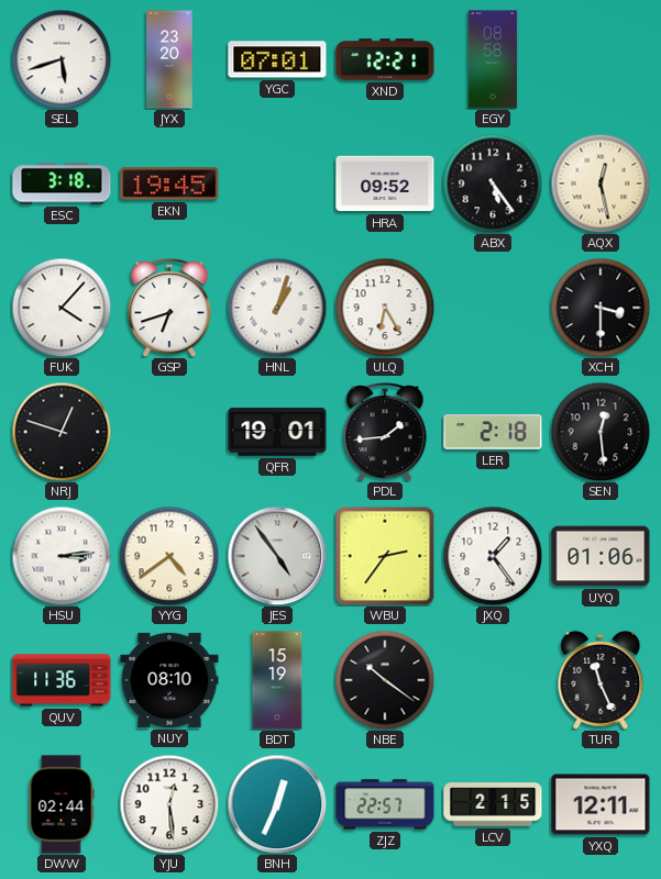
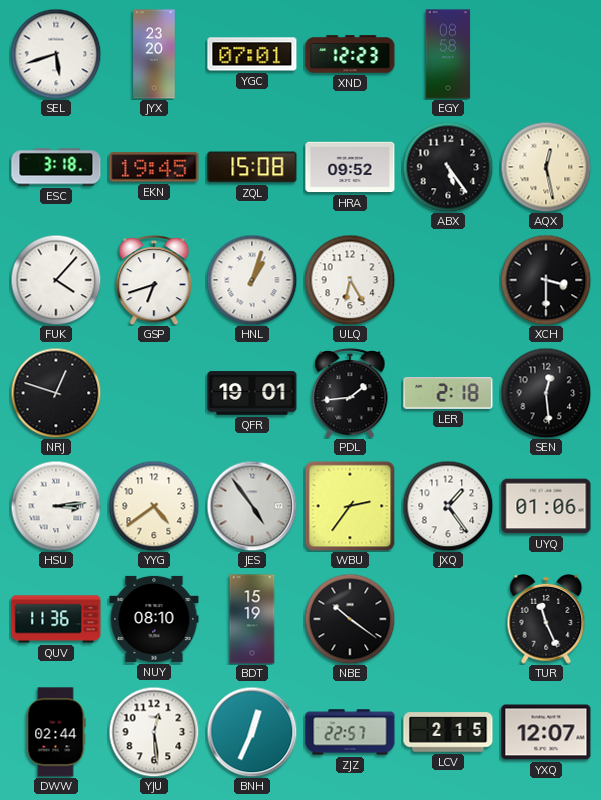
XND: 12:21 -> 12:23 (350, 54)
ZQL: none -> 15:08 (252, 167)
YXQ: 12:11 -> 12:07 (546, 732)
